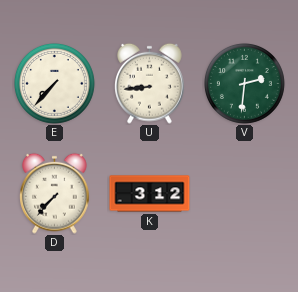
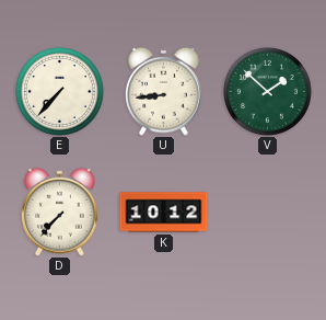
V: 2:31 -> 1:52 (267, 91)
K: 3:12 -> 10:12 (164, 213)
